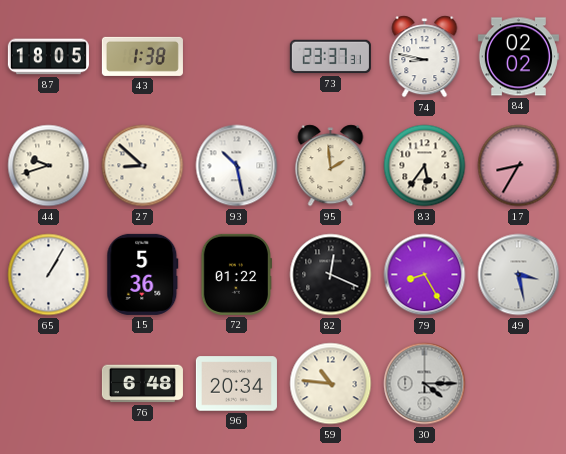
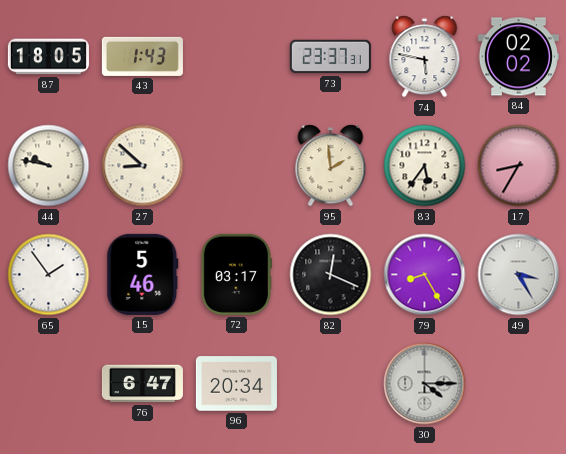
43: 1:38 -> 1:43 (142, 56)
74: 8:47 -> 5:47 (425, 57)
44: 9:42 -> 9:47 (49, 166)
93: 10:28 -> none (237, 166)
65: 1:05 -> 1:54 (49, 275)
15: 5:36 -> 5:46 (143, 274)
72: 01:22 -> 03:17 (236, 274)
49: 3:28 -> 3:25 (519, 275)
76: 6:48 -> 6:47 (142, 384)
59: 10:46 -> none (331, 384)
